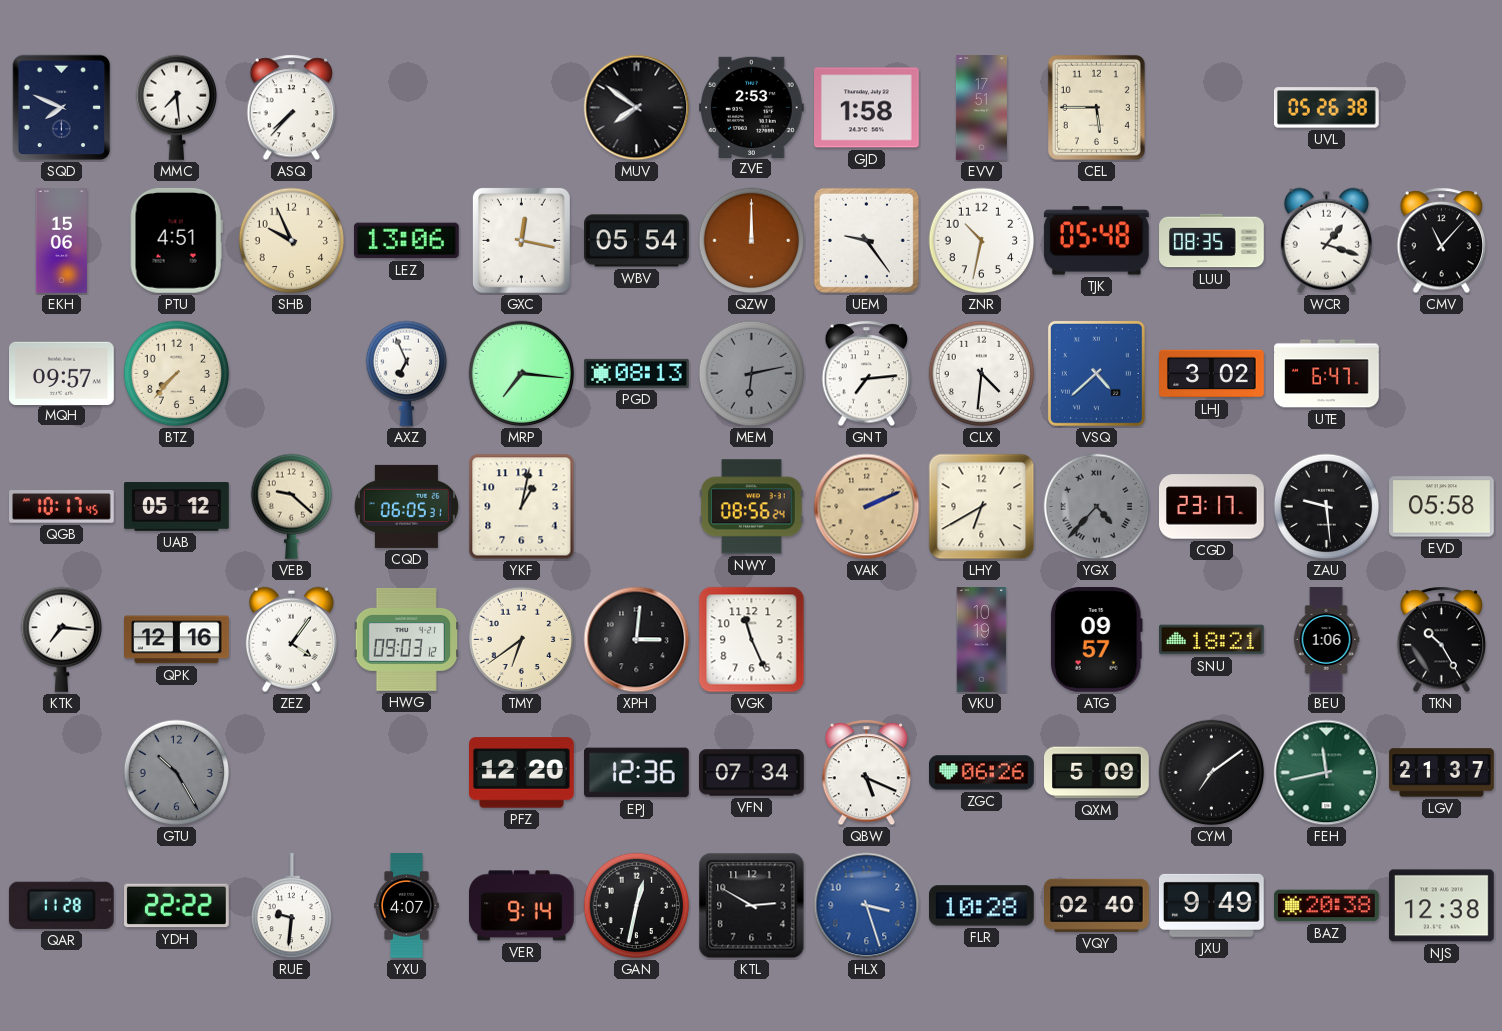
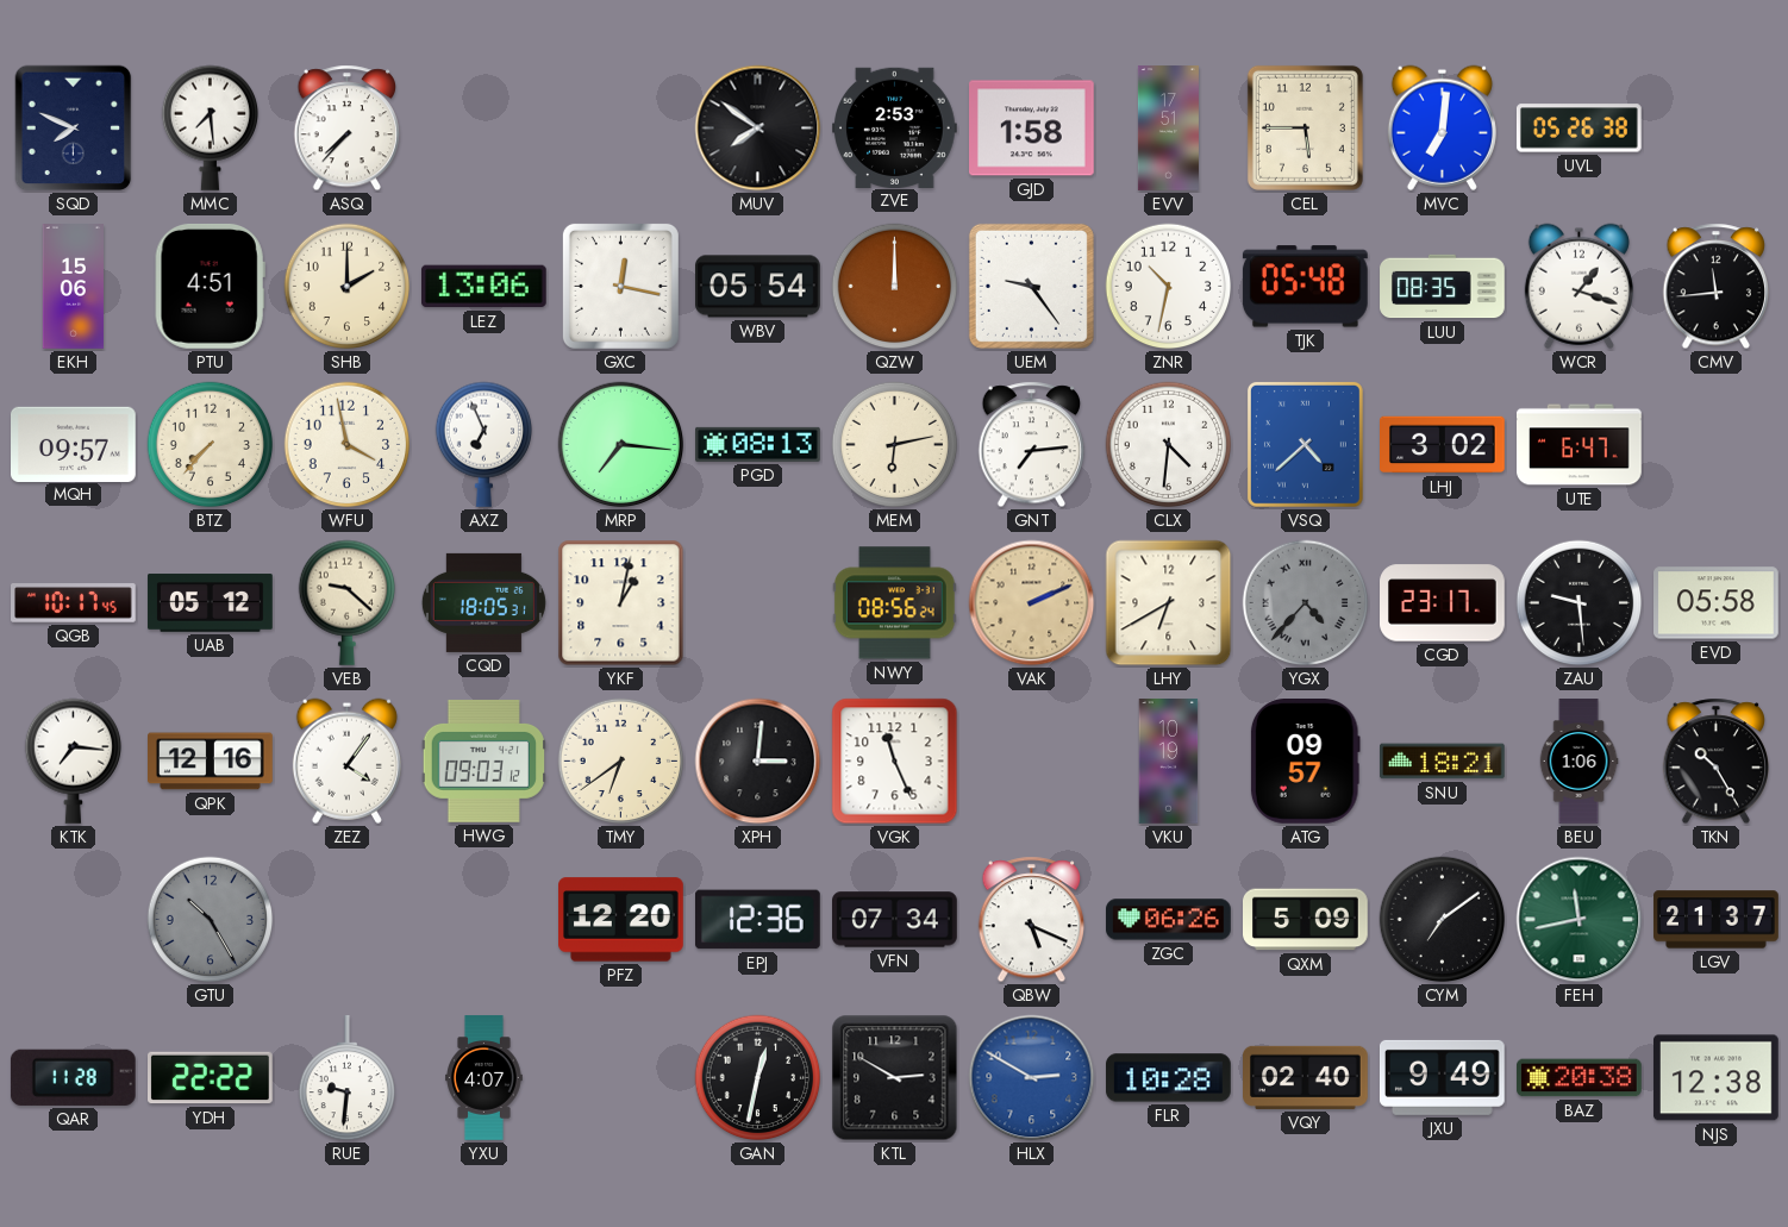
MVC: none -> 7:01 (1442, 127)
SHB: 9:56 -> 2:00 (348, 287)
CMV: 11:07 -> 11:44 (1717, 287)
WFU: none -> 3:58 (348, 445)
MEM dial: grey -> cream (895, 445)
CQD: 06:05 -> 18:05 (483, 602)
VER: 9:14 -> none (522, 906)
HLX: 3:27 -> 2:50 (1032, 1078)
